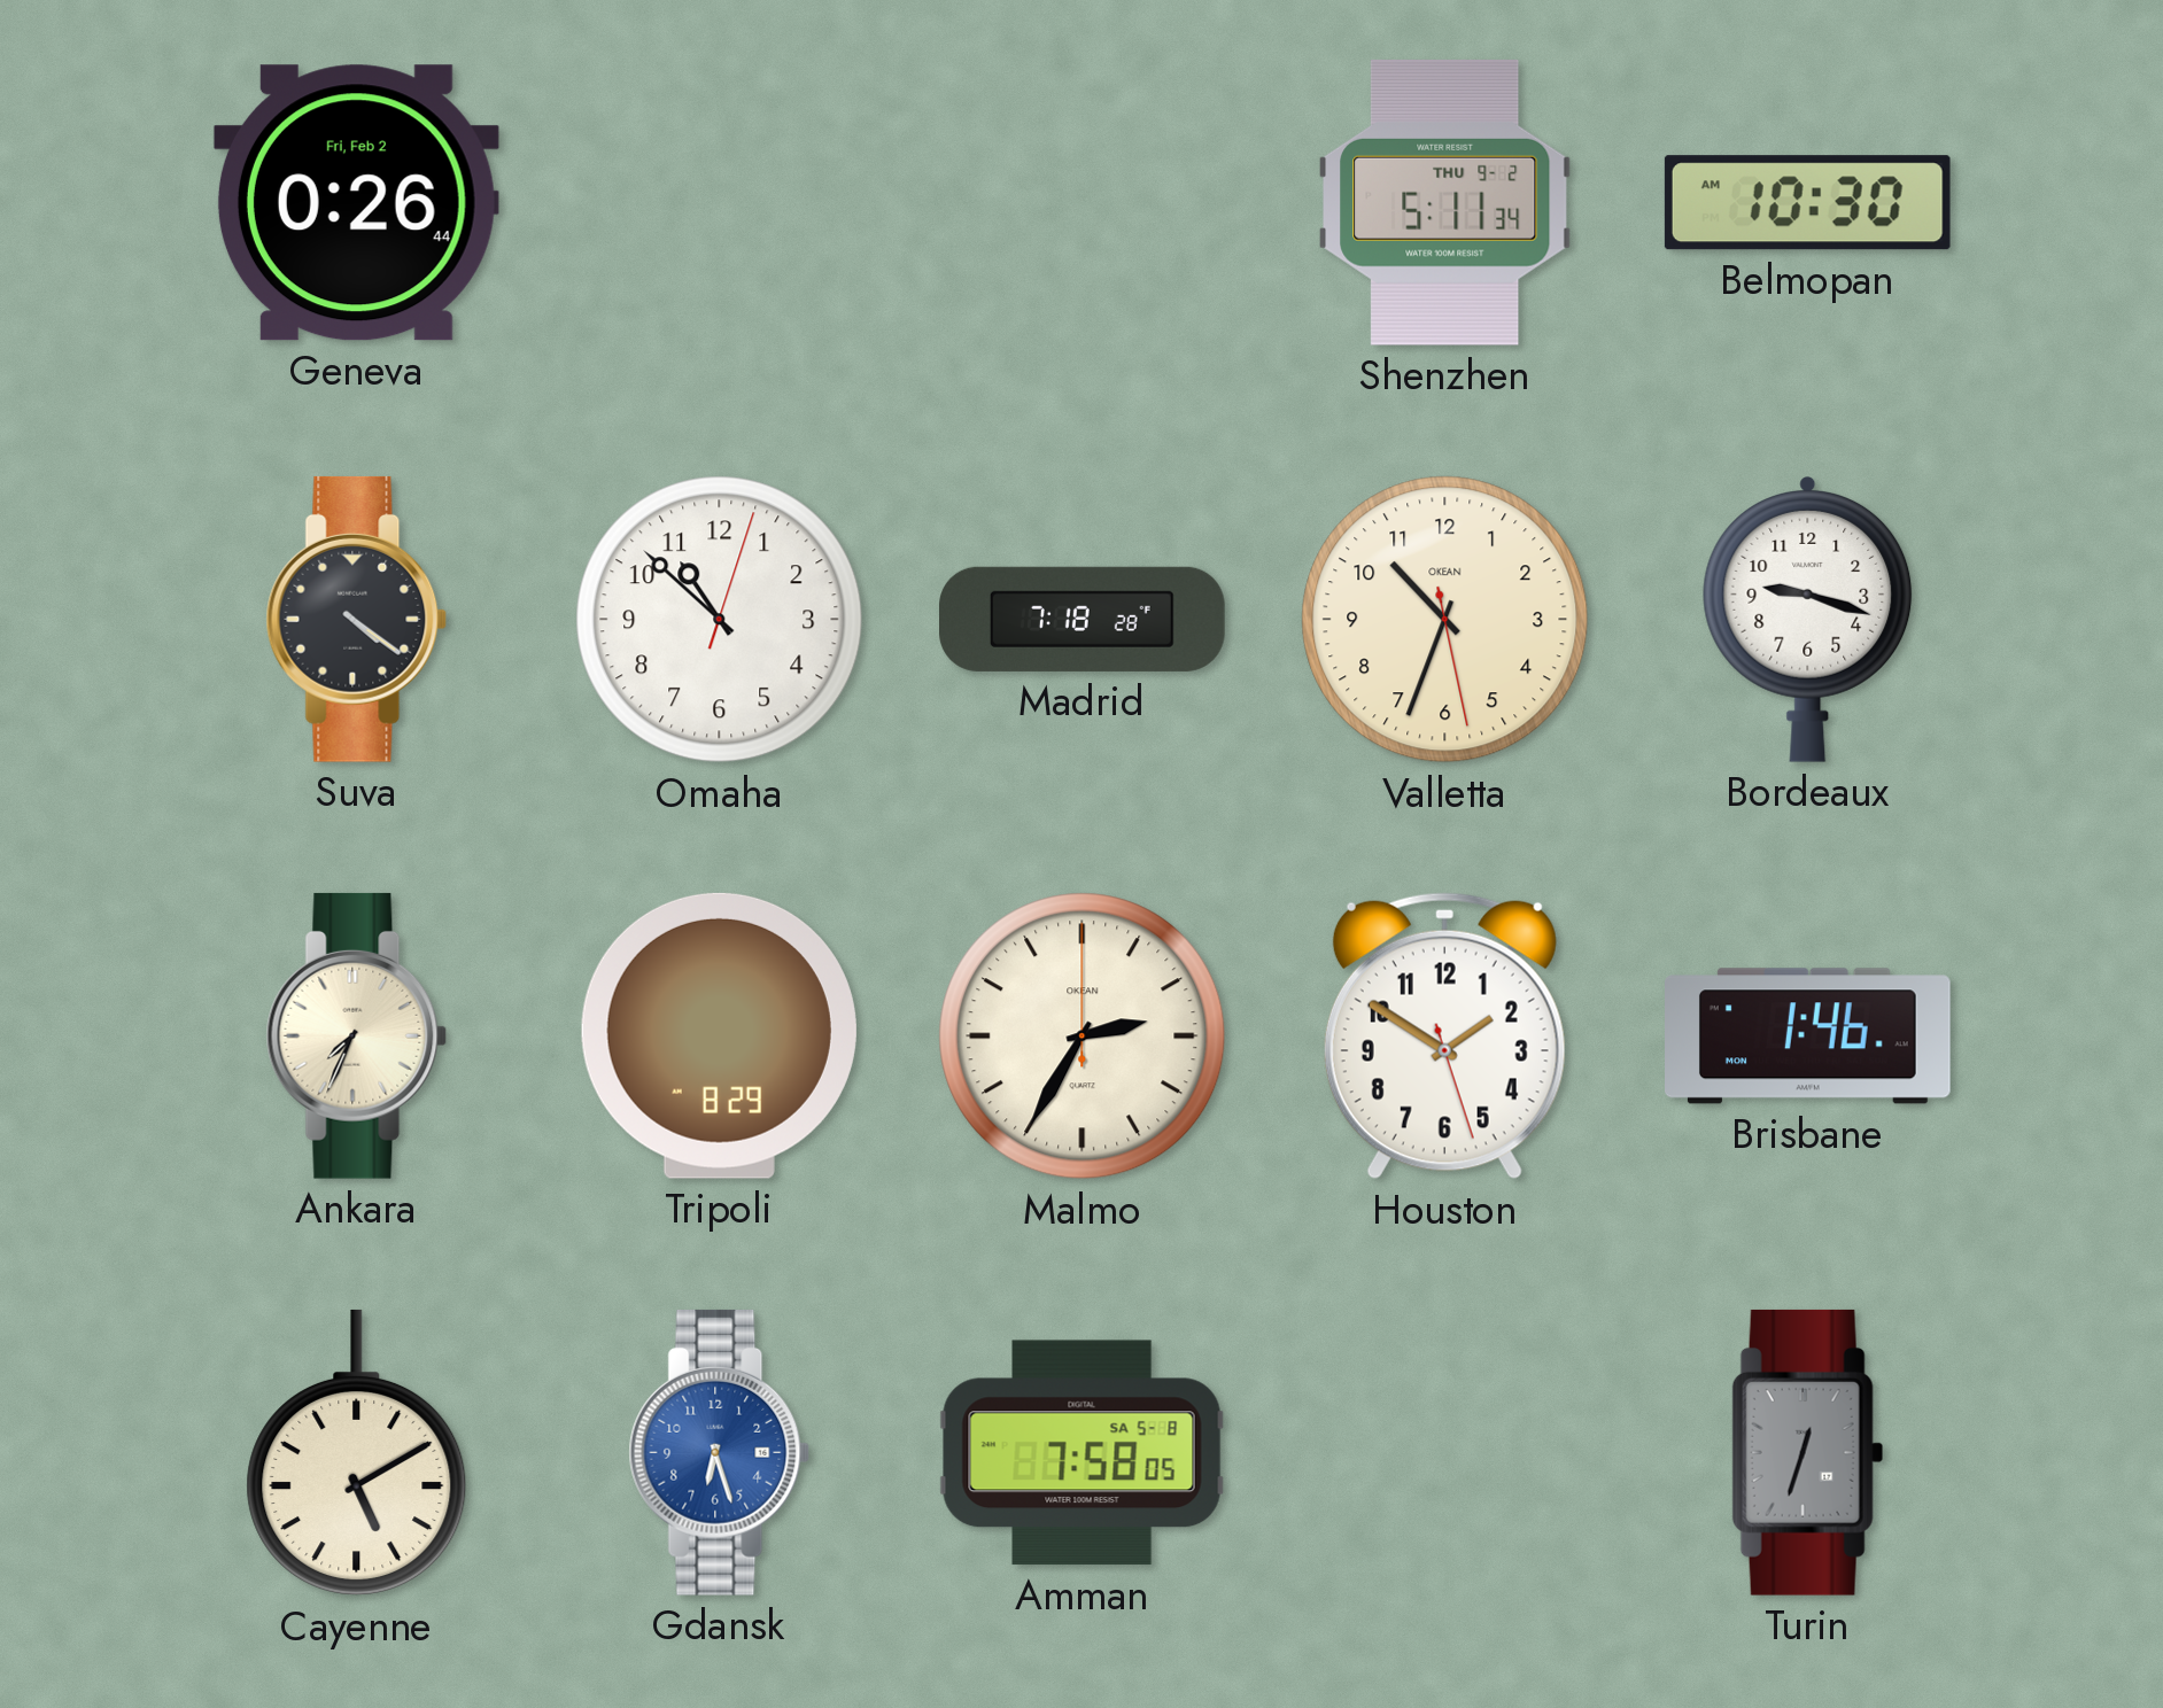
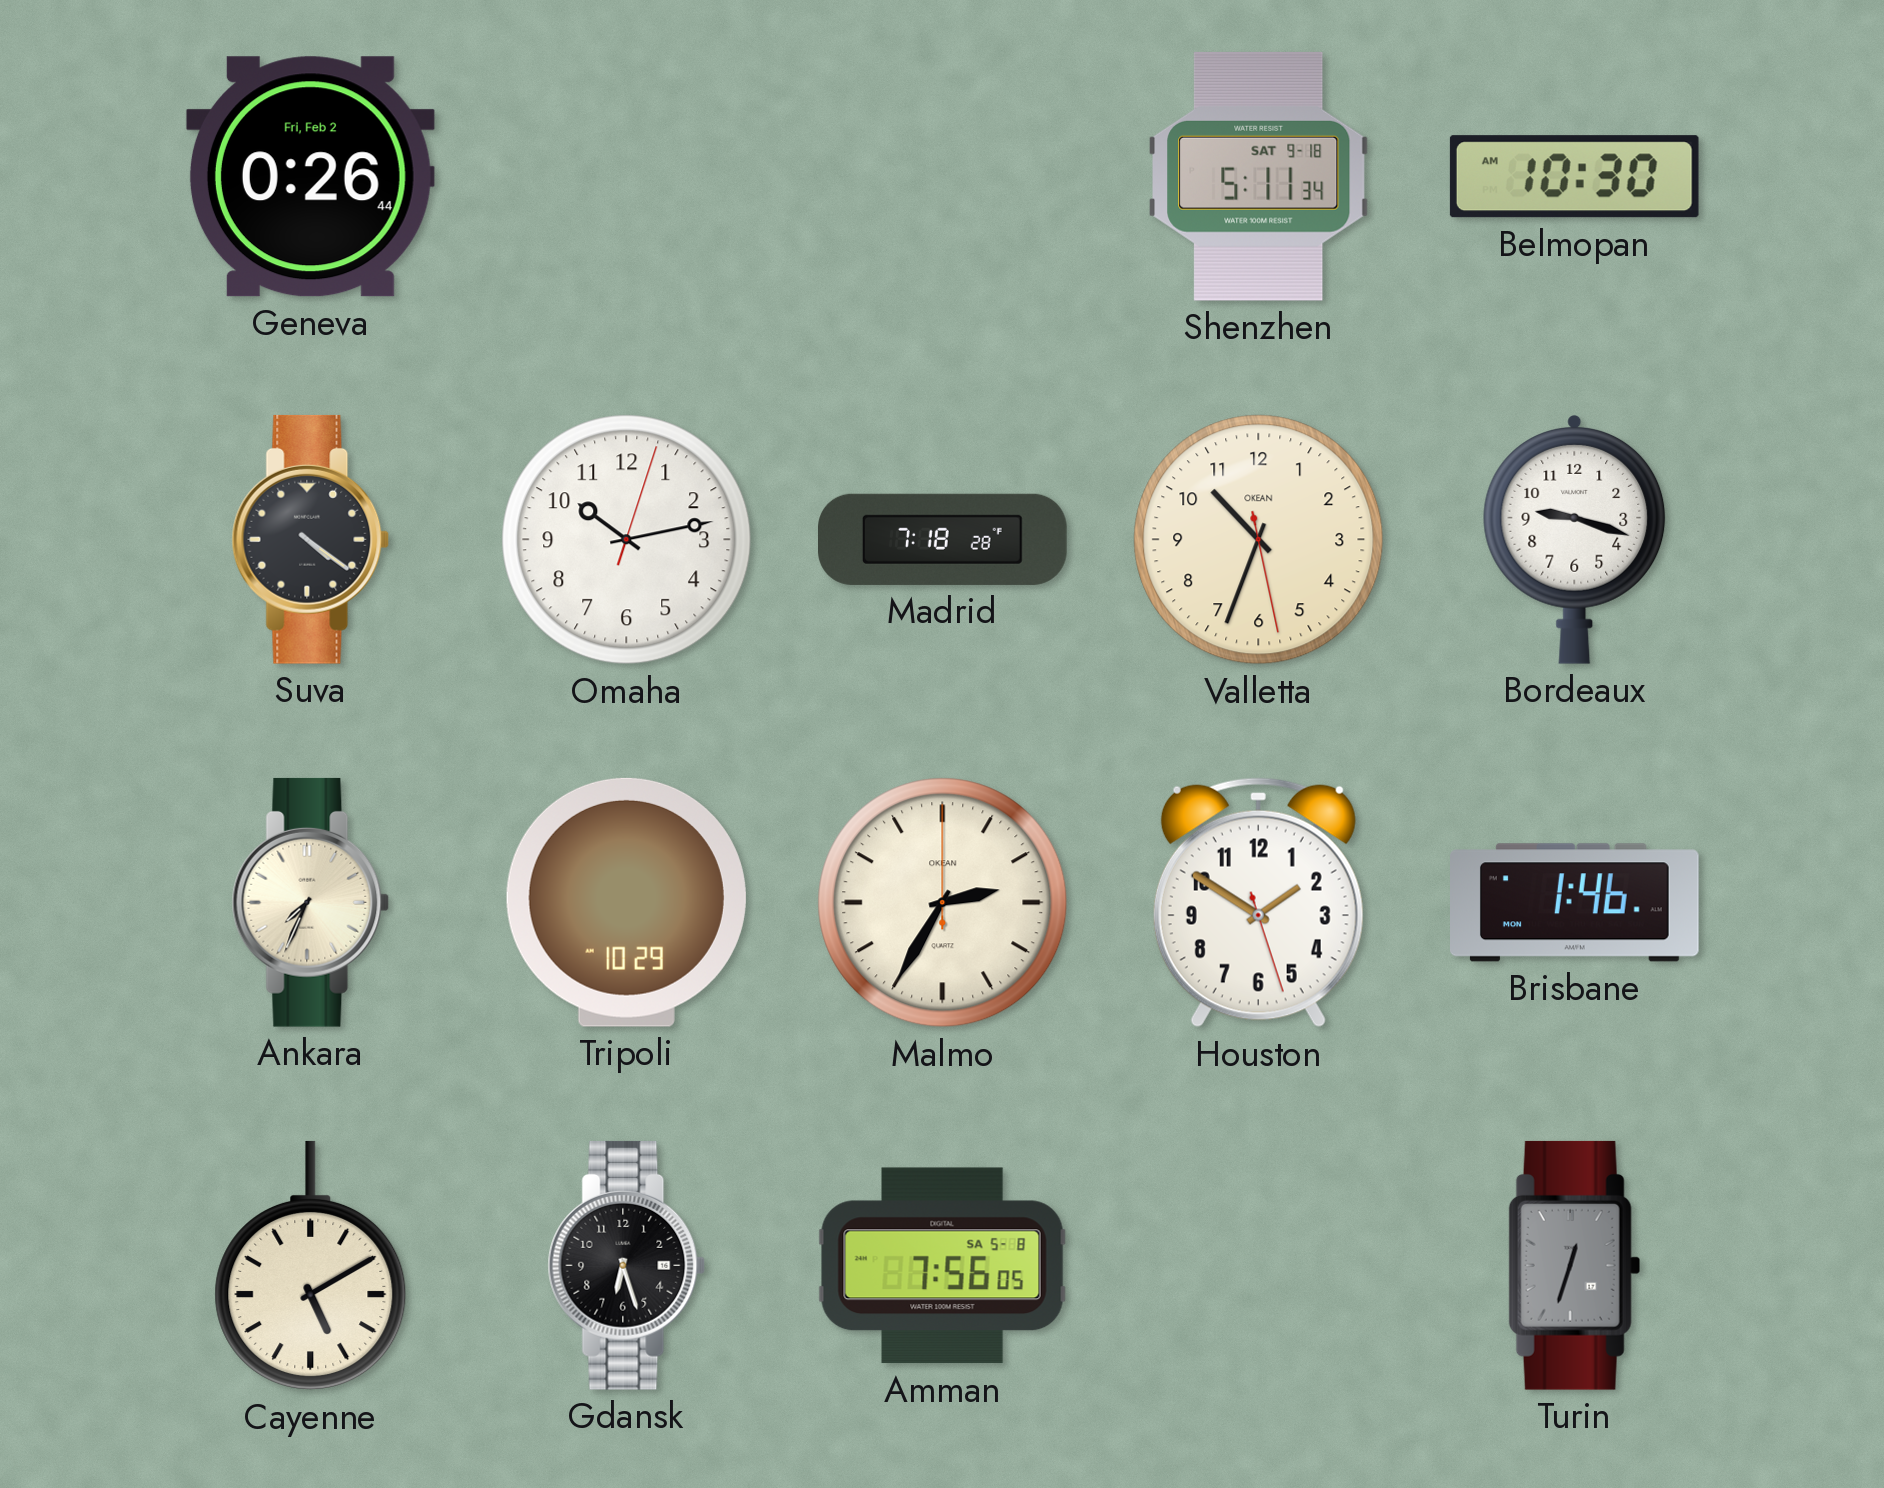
Shenzhen date: THU 9-2 -> SAT 9-18 (1259, 176)
Omaha: 10:52 -> 10:13 (627, 540)
Tripoli: 8:29 -> 10:29 (626, 902)
Gdansk dial: blue -> black (627, 1265)
Amman: 7:58 -> 7:56 (942, 1266)
